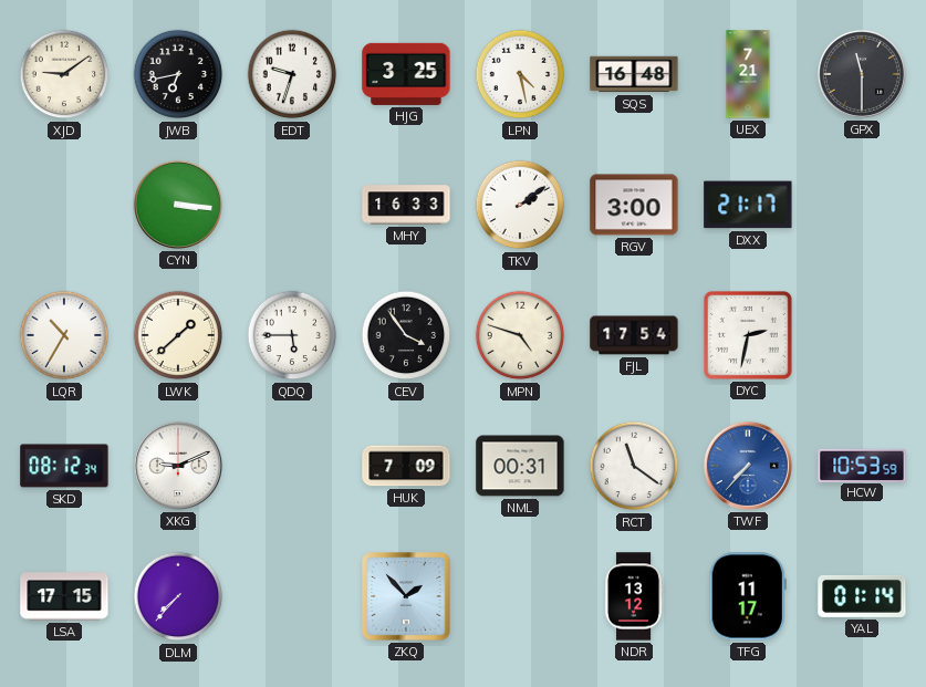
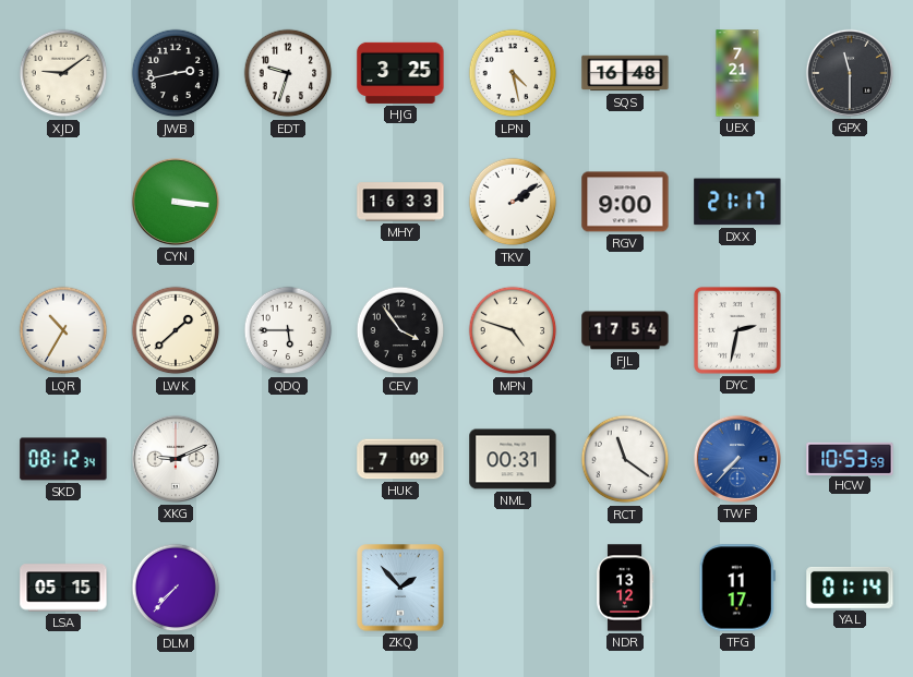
JWB: 6:43 -> 2:43 (176, 73)
RGV: 3:00 -> 9:00 (625, 202)
LSA: 17:15 -> 05:15 (63, 588)
